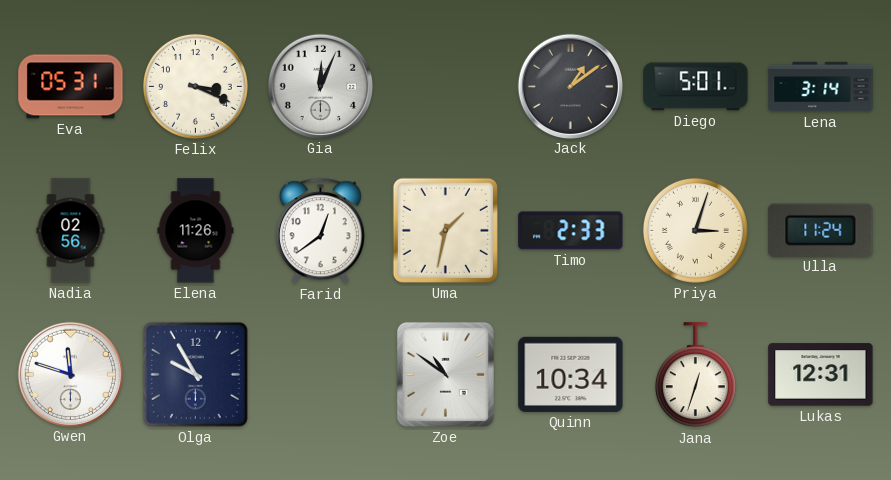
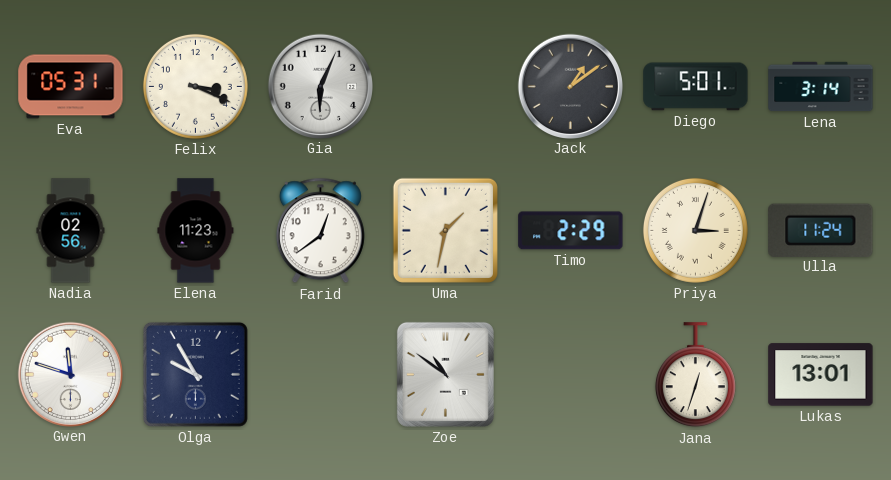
Gia: 12:04 -> 6:04 (320, 86)
Elena: 11:26 -> 11:23 (196, 231)
Timo: 2:33 -> 2:29 (571, 231)
Quinn: 10:34 -> none (571, 374)
Lukas: 12:31 -> 13:01 (821, 375)
